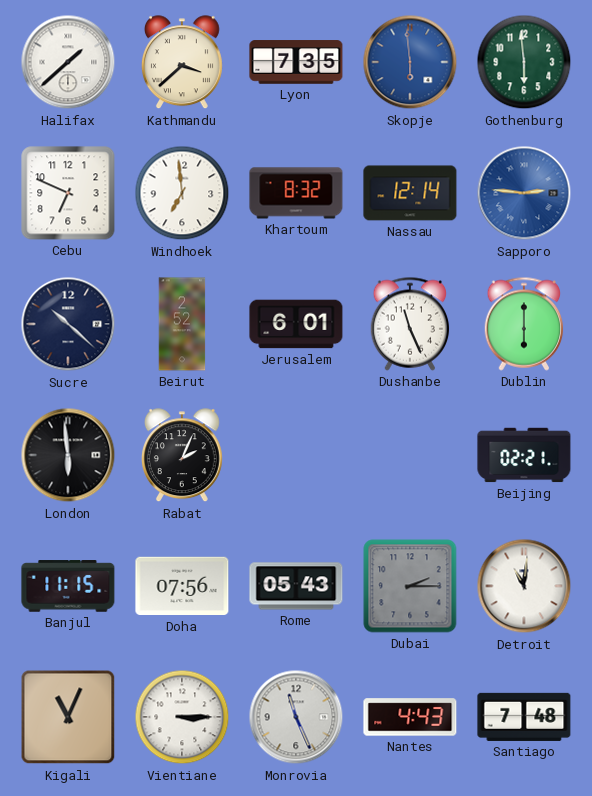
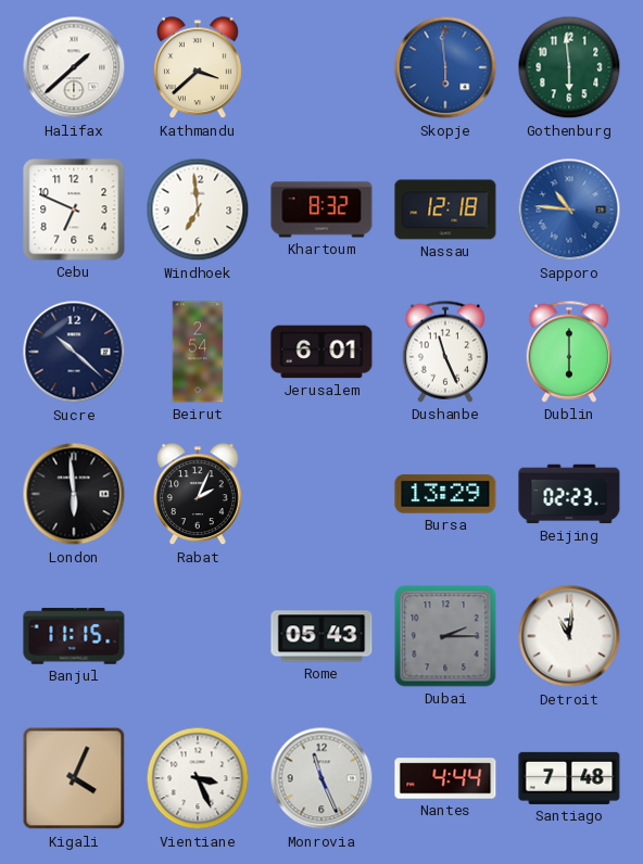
Lyon: 7:35 -> none (296, 62)
Nassau: 12:14 -> 12:18 (445, 209)
Sapporo: 2:46 -> 10:46 (569, 209)
Beirut: 2:52 -> 2:54 (198, 352)
Bursa: none -> 13:29 (445, 494)
Beijing: 02:21 -> 02:23 (569, 494)
Doha: 07:56 -> none (182, 586)
Kigali: 11:04 -> 4:04 (74, 778)
Vientiane: 3:15 -> 3:26 (198, 778)
Nantes: 4:43 -> 4:44 (445, 778)
